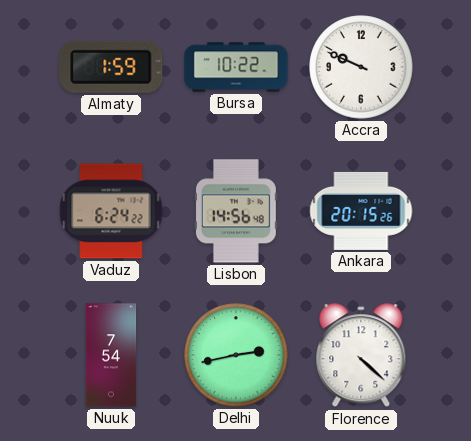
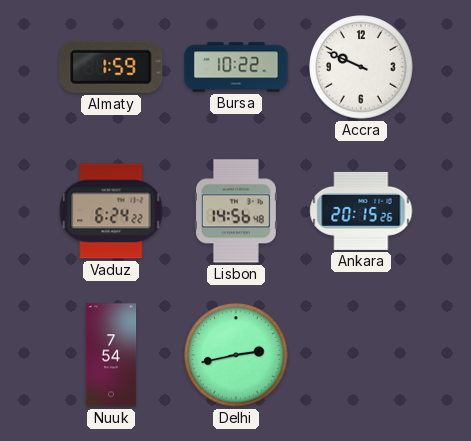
Florence: 4:22 -> none (361, 356)
